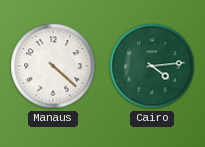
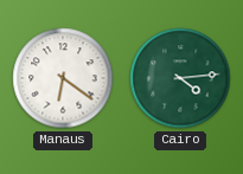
Manaus: 4:22 -> 6:21 (63, 78)
